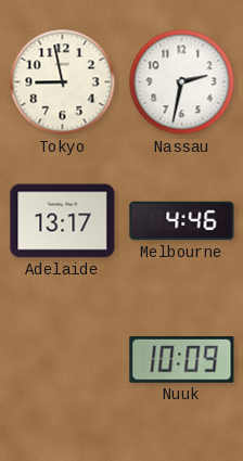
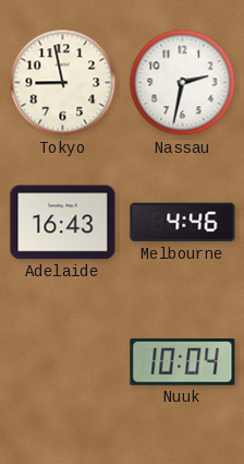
Adelaide: 13:17 -> 16:43 (63, 223)
Nuuk: 10:09 -> 10:04 (183, 362)
